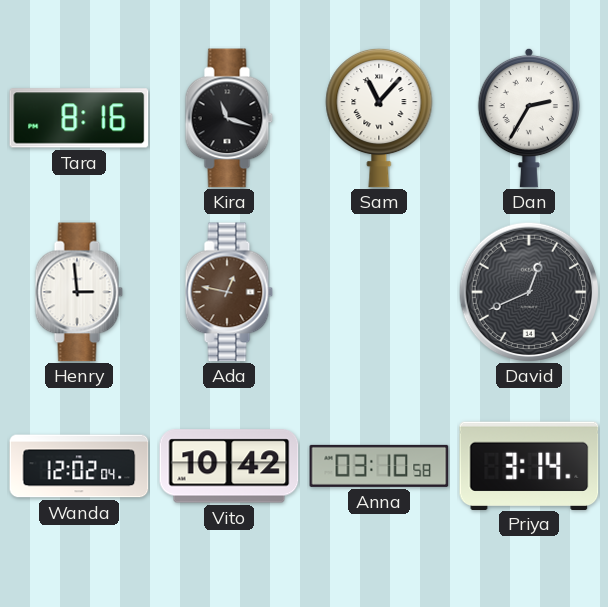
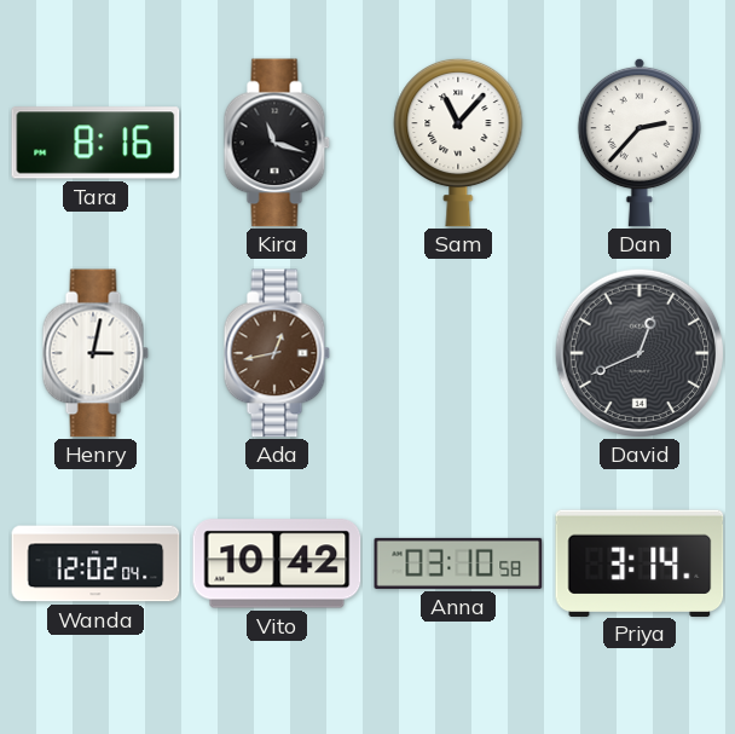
Dan: 2:35 -> 2:37 (639, 143)
Henry: 2:59 -> 3:02 (96, 353)
Ada: 12:47 -> 12:43 (277, 353)
